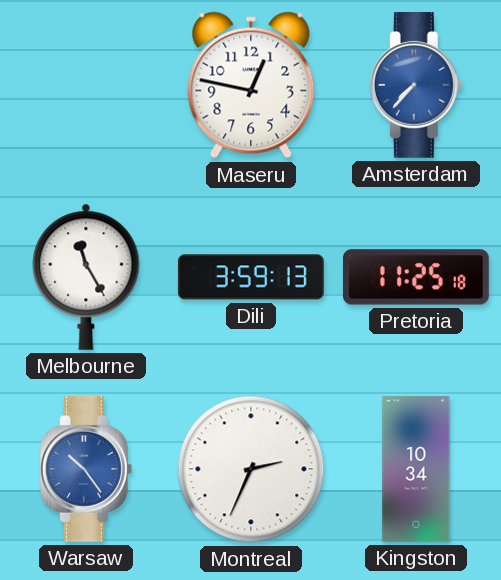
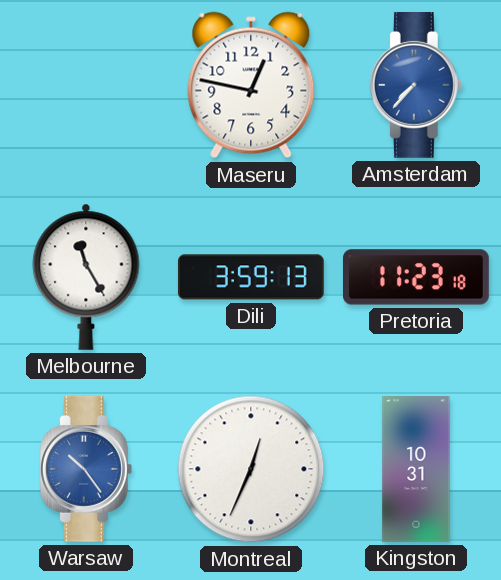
Pretoria: 11:25 -> 11:23 (417, 277)
Montreal: 2:34 -> 12:34 (251, 469)
Kingston: 10:34 -> 10:31 (416, 470)
